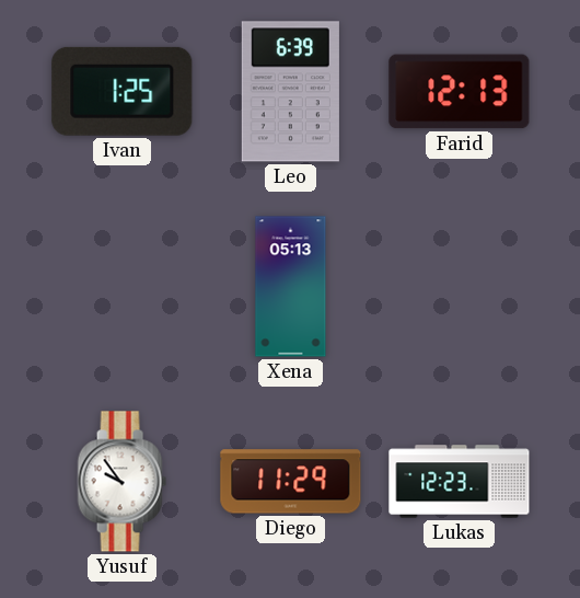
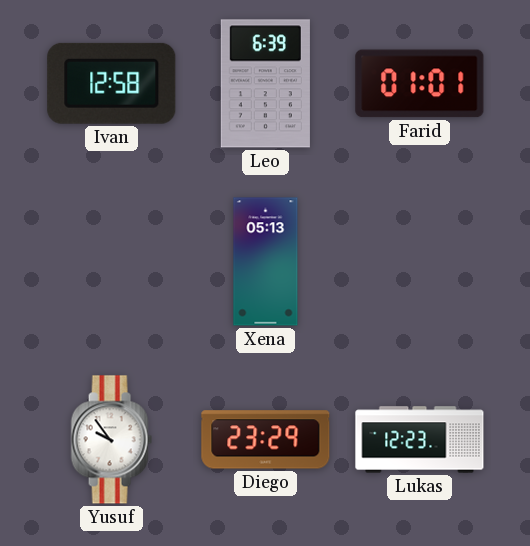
Ivan: 1:25 -> 12:58 (112, 83)
Farid: 12:13 -> 01:01 (420, 84)
Diego: 11:29 -> 23:29 (266, 440)
